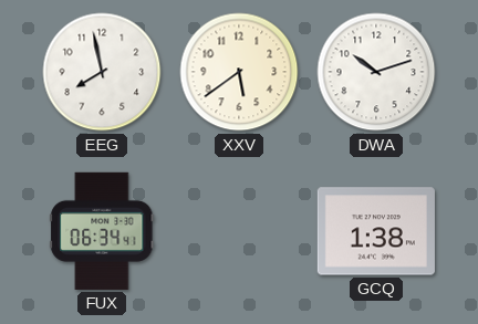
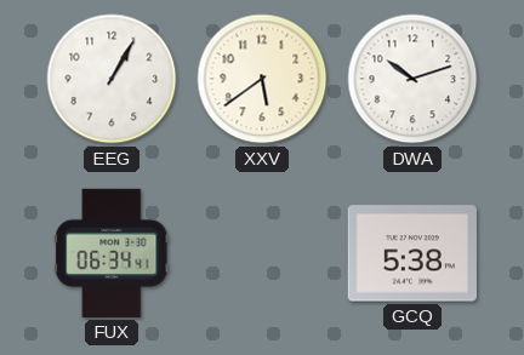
EEG: 7:58 -> 1:05 (112, 79)
GCQ: 1:38 -> 5:38 (412, 253)
